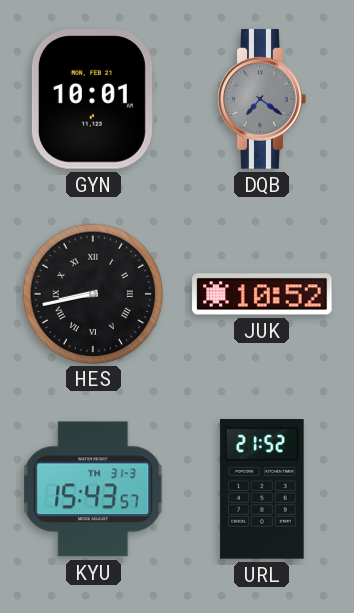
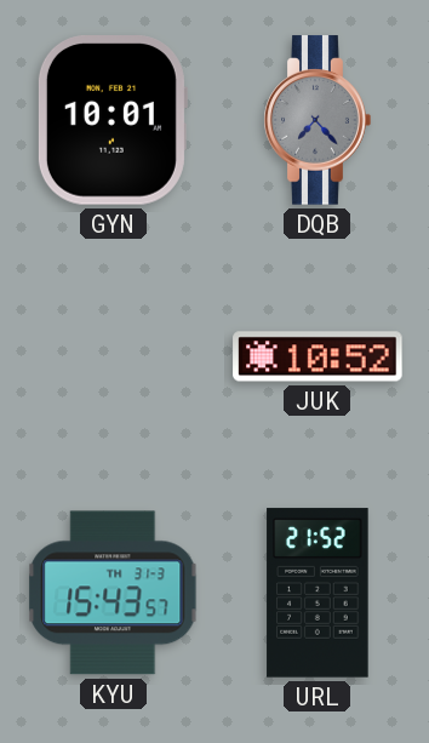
DQB: 7:21 -> 7:23 (318, 120)
HES: 8:43 -> none (92, 293)
